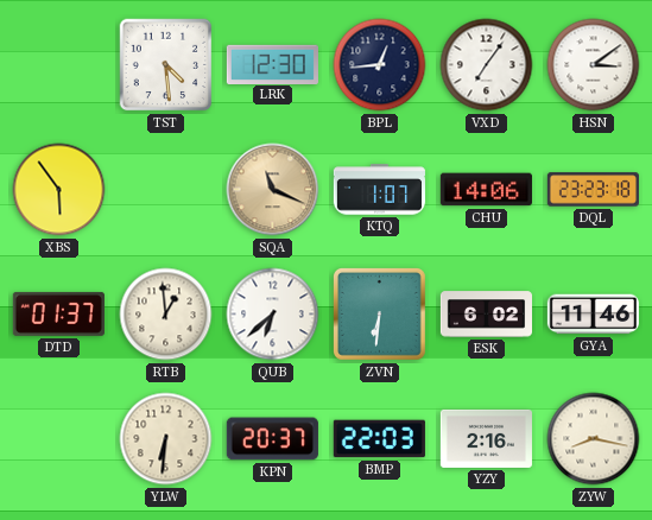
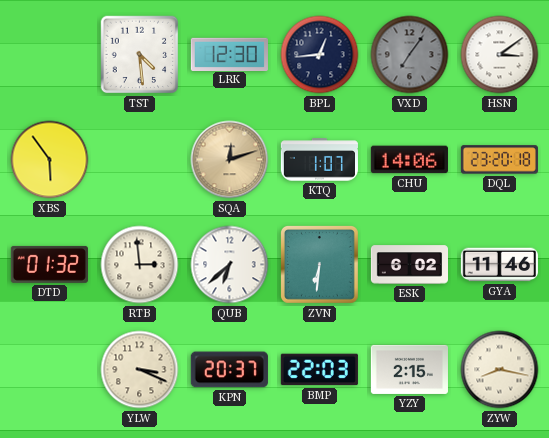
VXD dial: white -> grey (410, 55)
SQA: 11:19 -> 12:12 (230, 160)
DQL: 23:23 -> 23:20 (499, 160)
DTD: 01:37 -> 01:32 (49, 264)
RTB: 12:59 -> 2:59 (140, 265)
YLW: 6:31 -> 3:19 (140, 370)
YZY: 2:16 -> 2:15 (409, 369)
